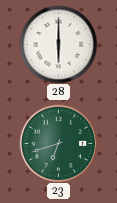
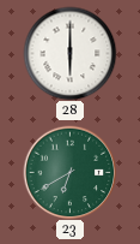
23: 6:42 -> 6:40 (69, 172)
